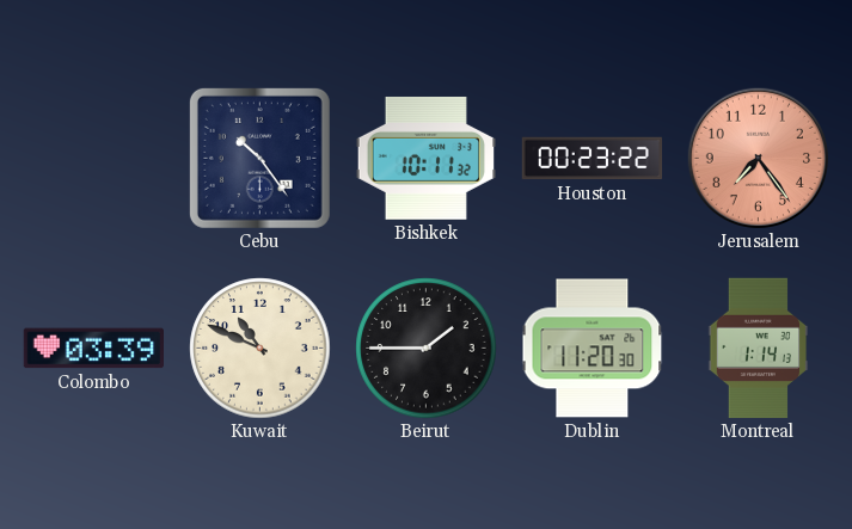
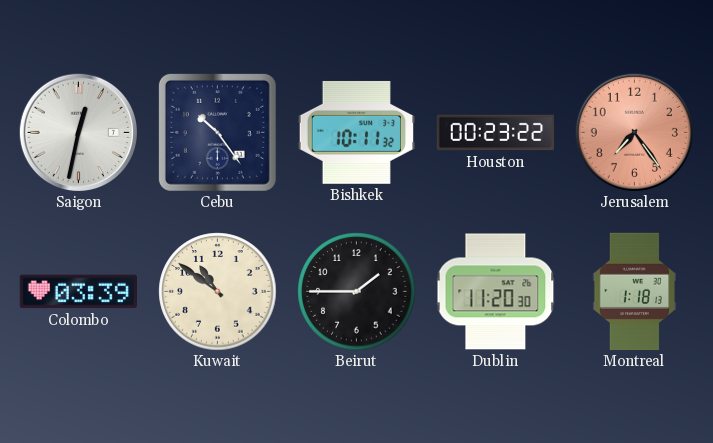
Saigon: none -> 12:32 (78, 132)
Kuwait: 10:49 -> 10:51 (218, 292)
Montreal: 1:14 -> 1:18 (635, 292)
